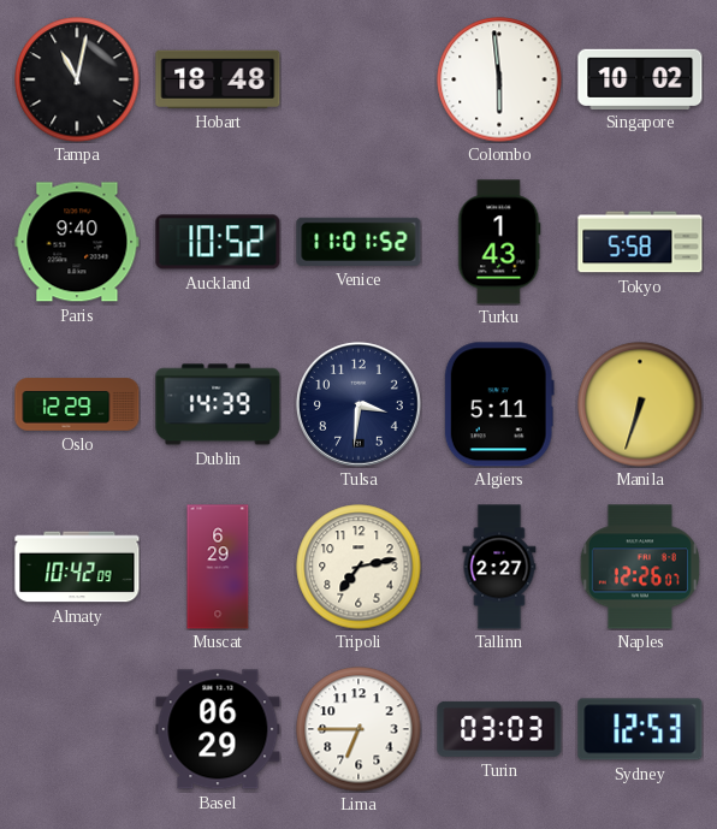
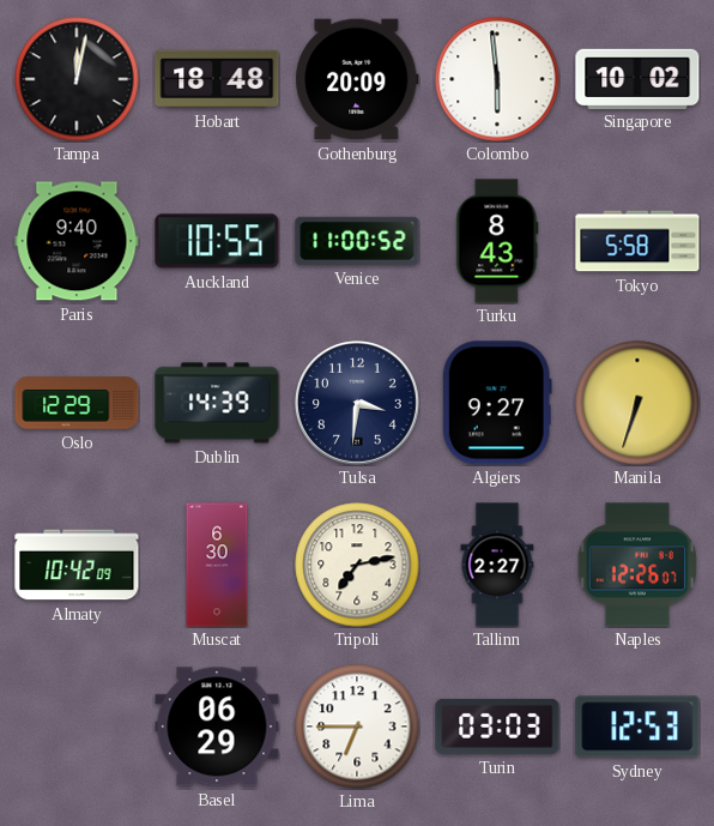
Tampa: 11:02 -> 12:02 (77, 79)
Gothenburg: none -> 20:09 (357, 79)
Auckland: 10:52 -> 10:55 (217, 241)
Venice: 11:01 -> 11:00 (357, 241)
Turku: 1:43 -> 8:43 (497, 241)
Algiers: 5:11 -> 9:27 (497, 403)
Muscat: 6:29 -> 6:30 (217, 565)
